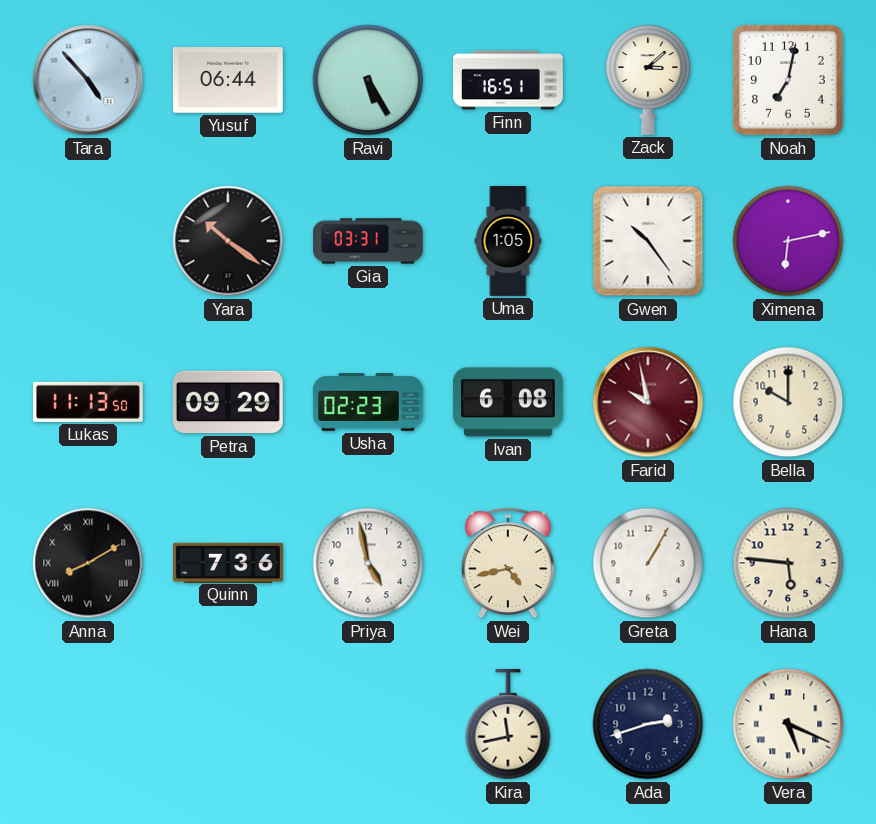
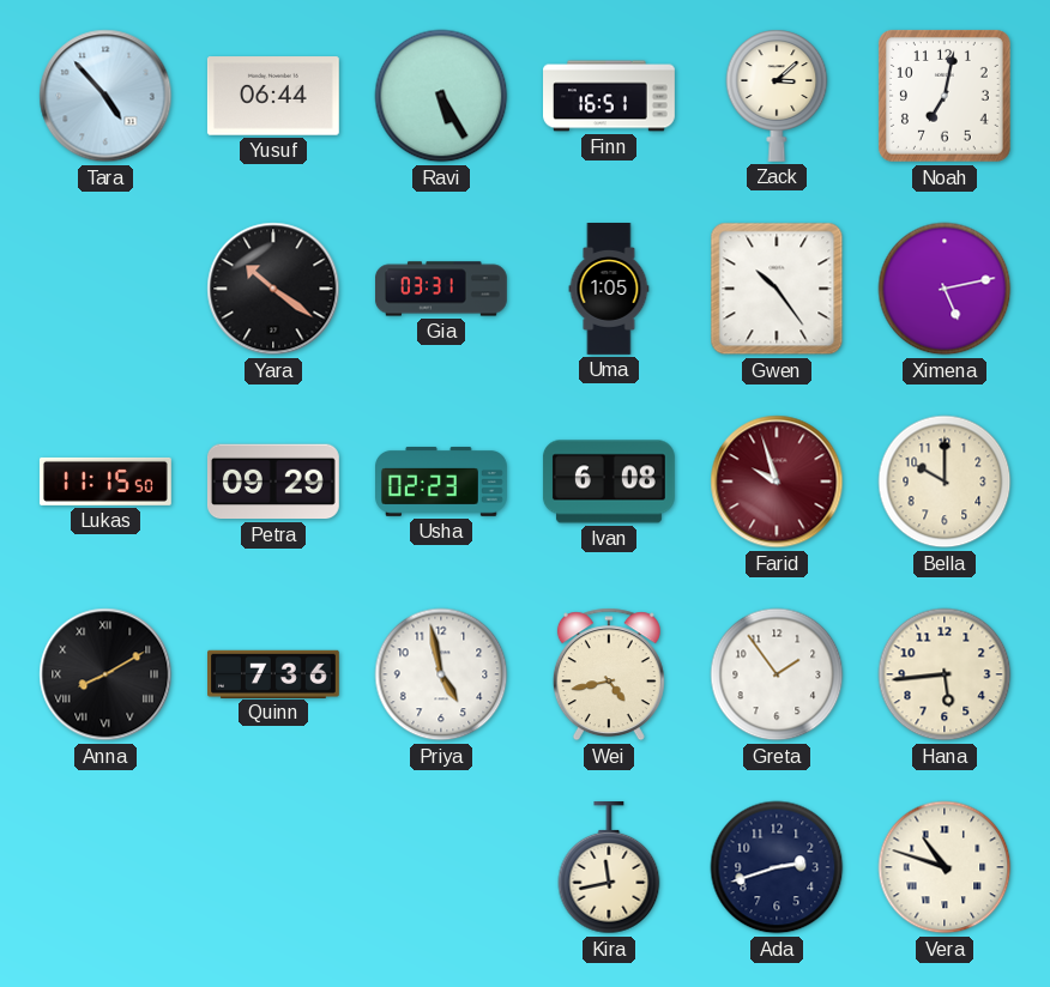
Ximena: 6:13 -> 5:13 (945, 289)
Lukas: 11:13 -> 11:15 (105, 482)
Farid: 9:58 -> 9:57 (777, 482)
Greta: 1:05 -> 1:54 (777, 674)
Hana: 5:46 -> 5:44 (945, 674)
Vera: 5:19 -> 10:48 (945, 867)
